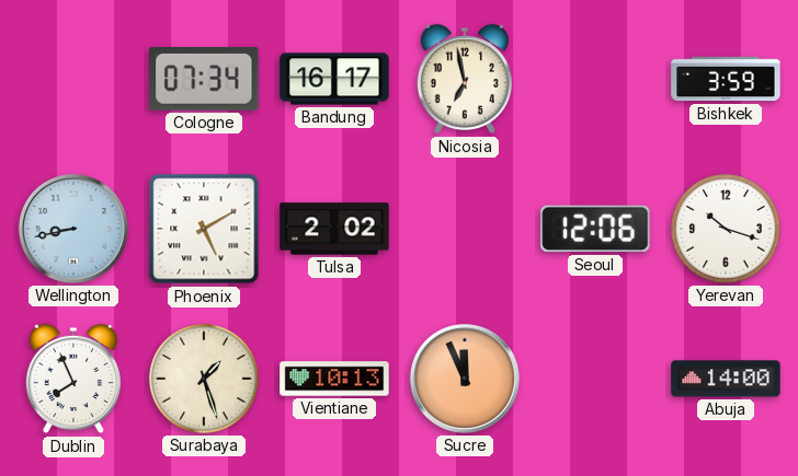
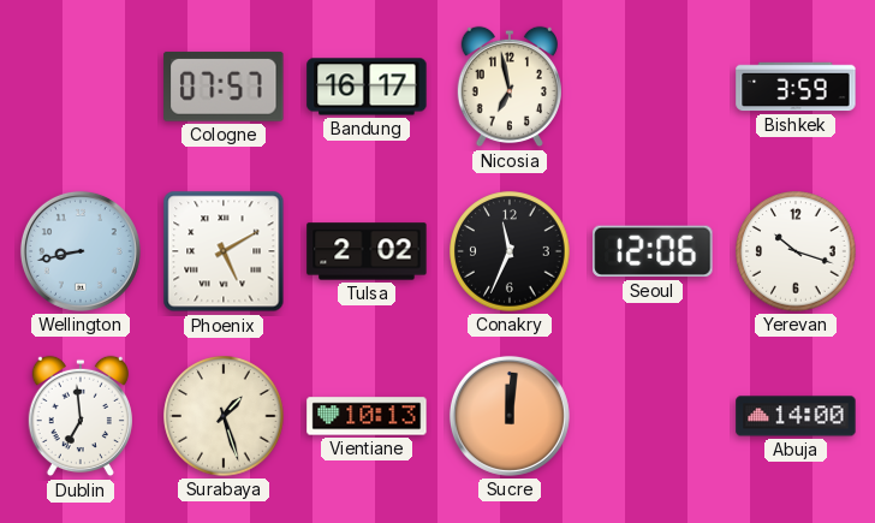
Cologne: 07:34 -> 07:57 (224, 87)
Conakry: none -> 11:34 (510, 251)
Dublin: 7:56 -> 6:59 (81, 416)
Sucre: 11:56 -> 12:01 (510, 416)
